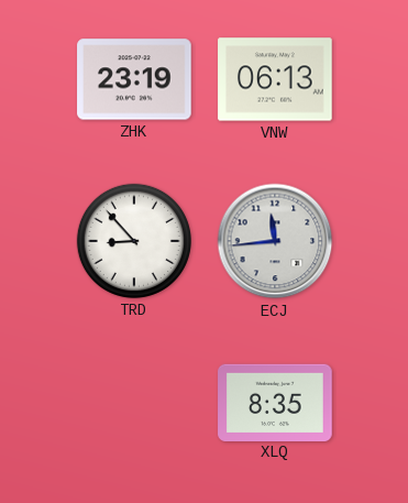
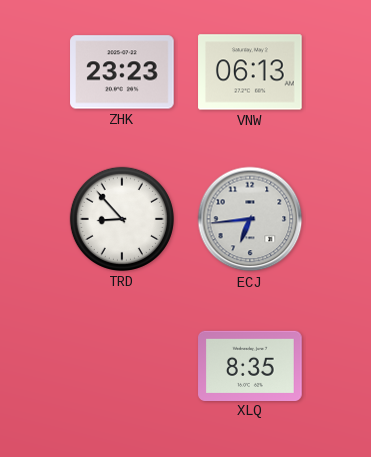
ZHK: 23:19 -> 23:23 (122, 72)
ECJ: 11:44 -> 6:44 (250, 219)
